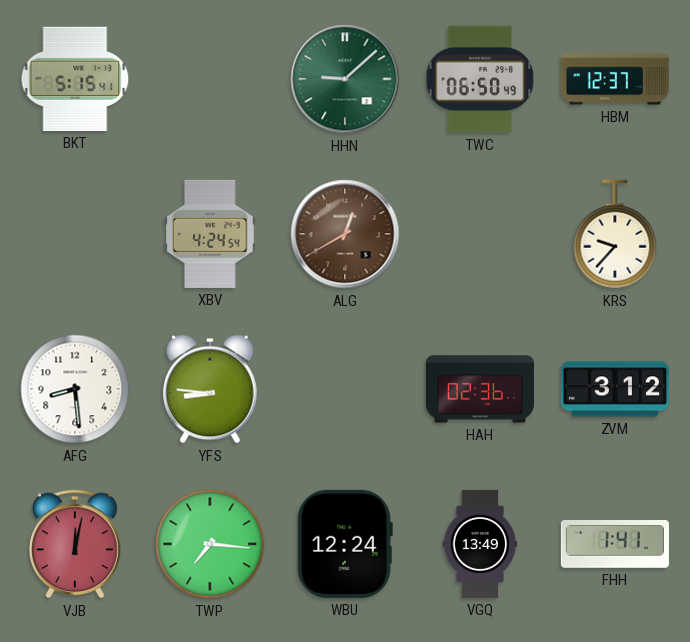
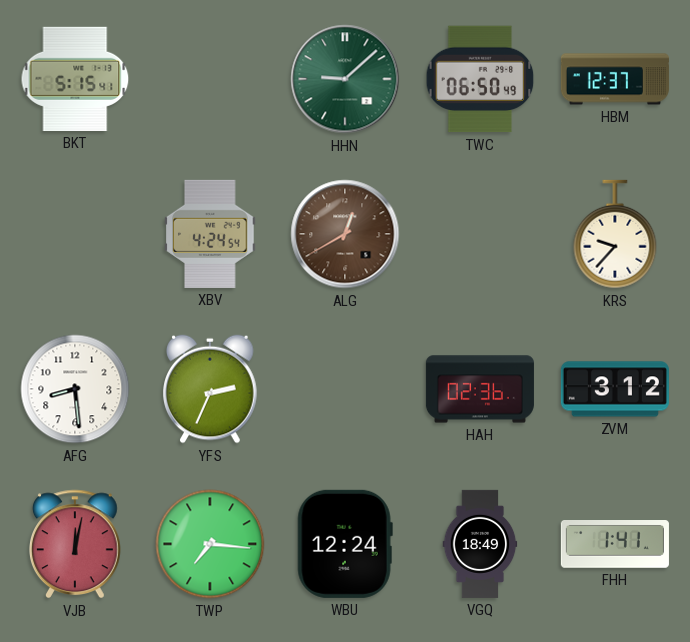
YFS: 8:46 -> 2:34 (210, 389)
VGQ: 13:49 -> 18:49 (480, 544)
